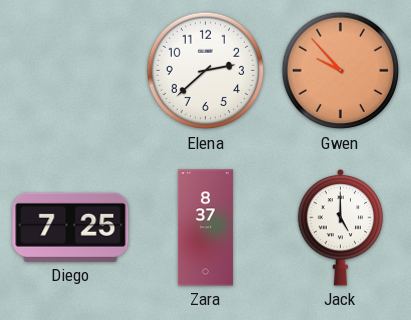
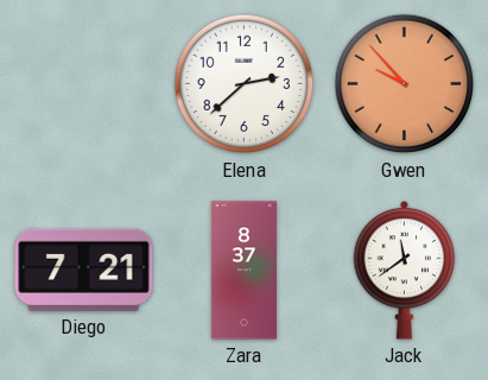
Diego: 7:25 -> 7:21 (84, 270)
Jack: 5:00 -> 11:39 (405, 270)
